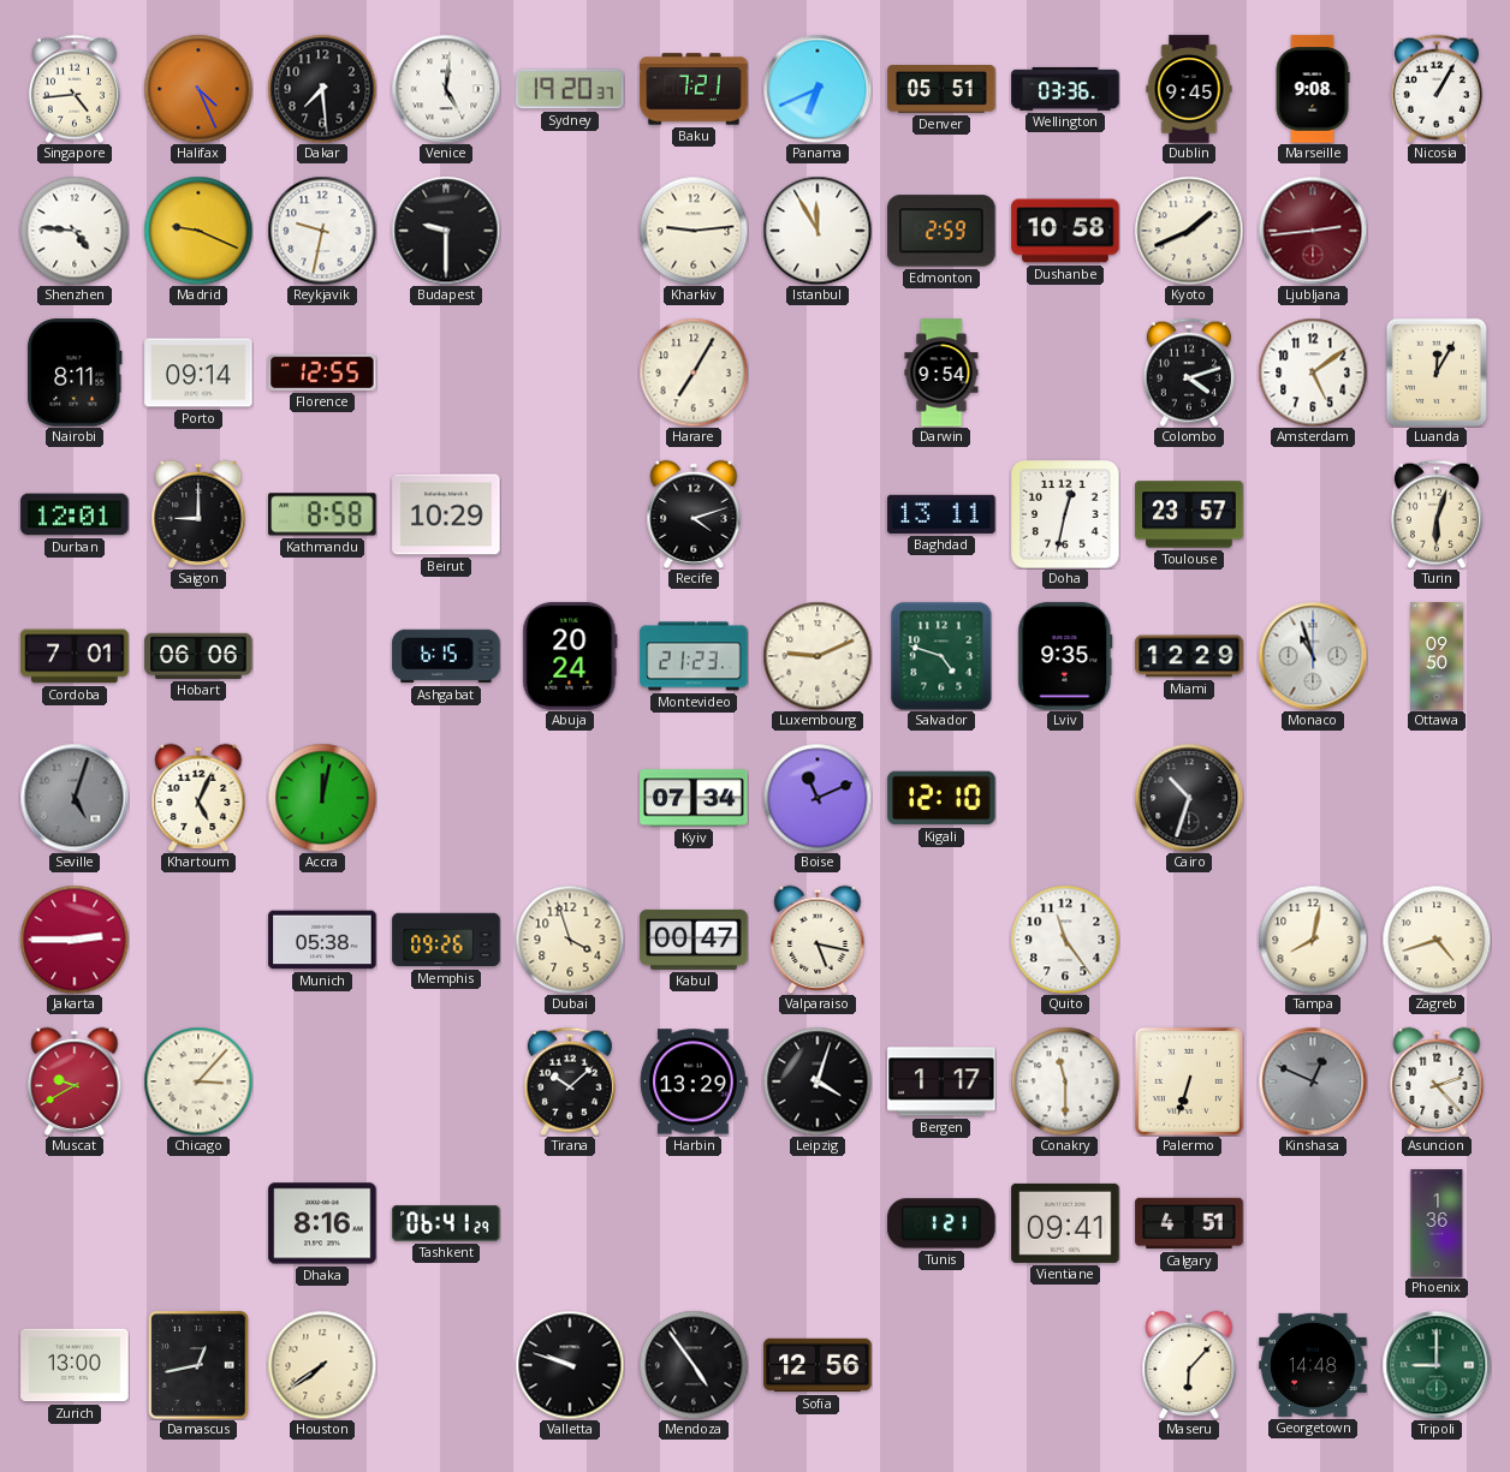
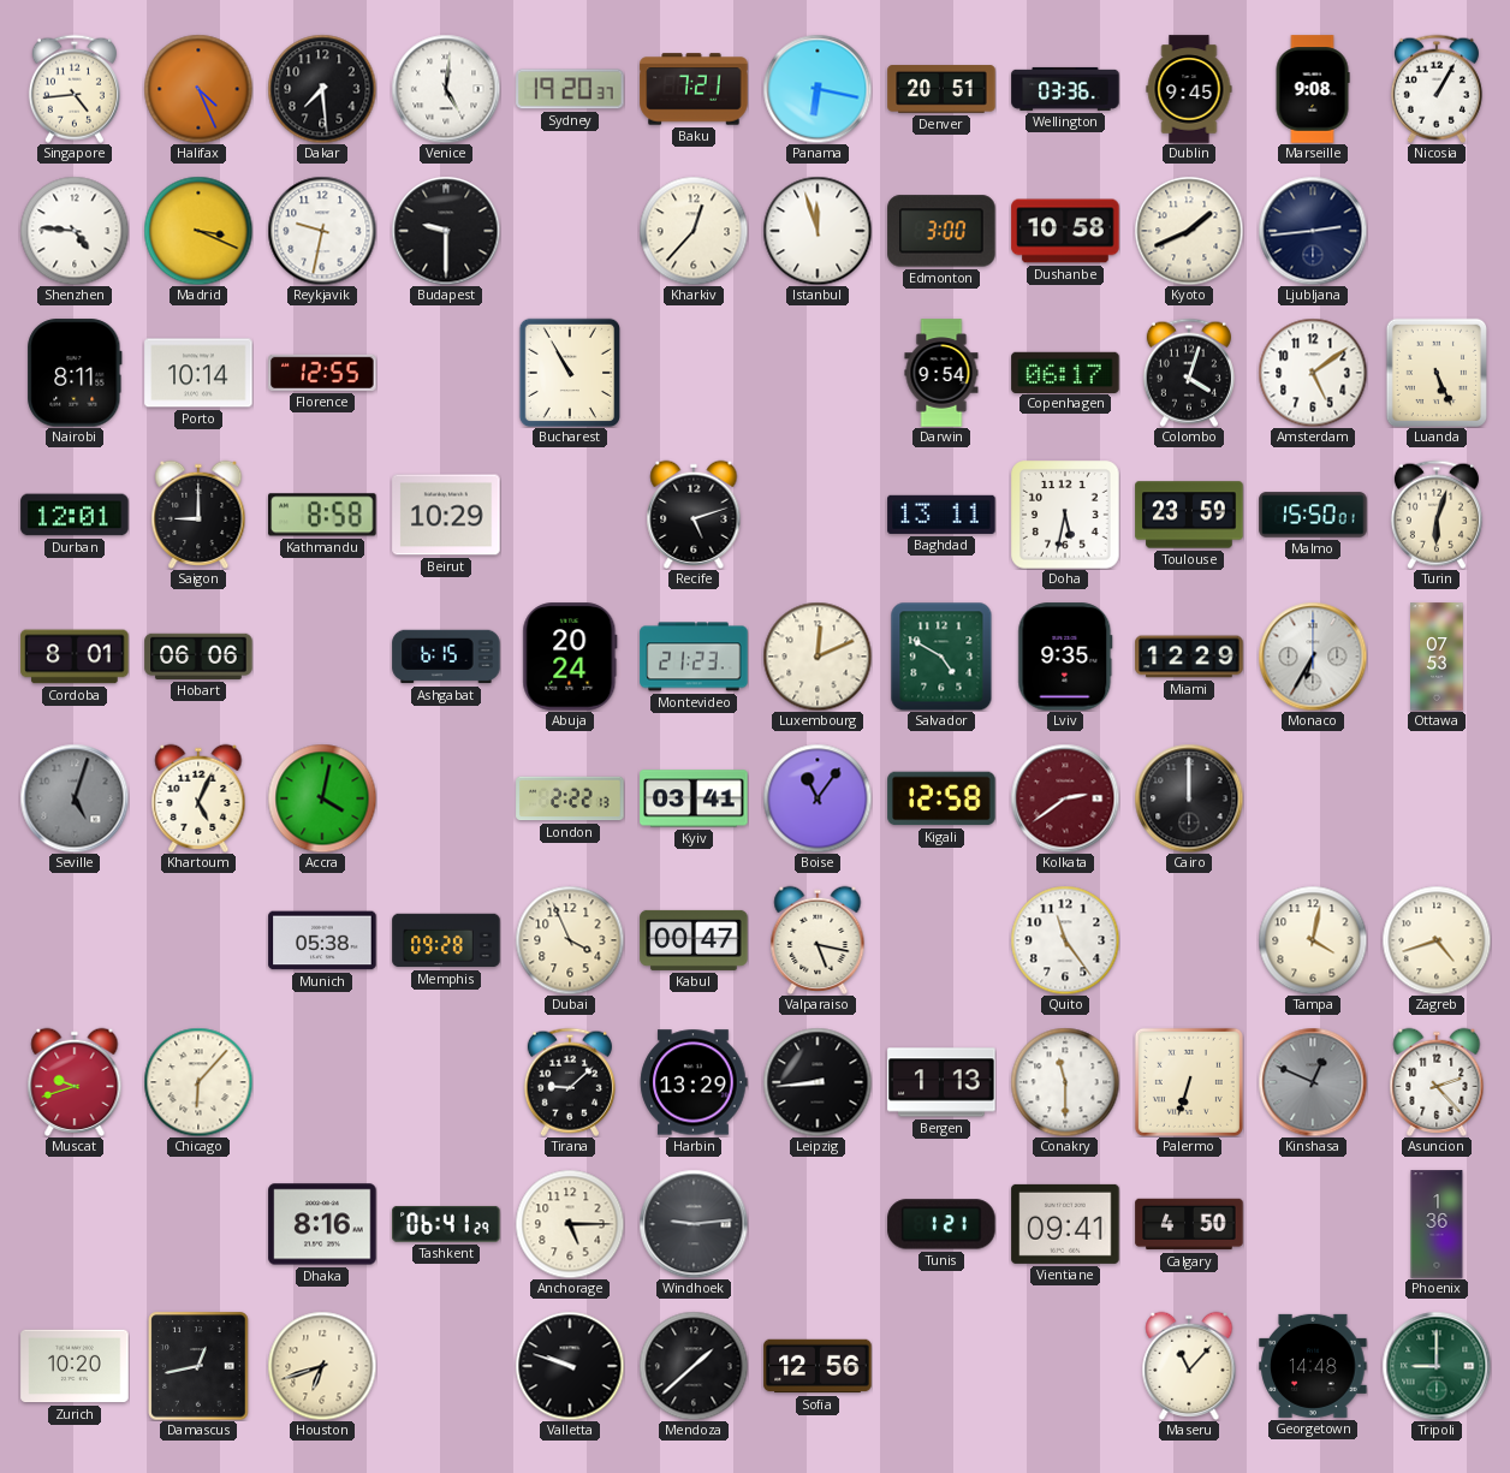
Panama: 6:41 -> 6:17 (818, 89)
Denver: 05:51 -> 20:51 (941, 89)
Madrid: 9:19 -> 3:19 (198, 231)
Kharkiv: 9:14 -> 12:37 (694, 231)
Istanbul: 11:55 -> 11:57 (818, 231)
Edmonton: 2:59 -> 3:00 (941, 231)
Ljubljana dial: burgundy -> navy (1313, 231)
Porto: 09:14 -> 10:14 (198, 373)
Bucharest: none -> 10:55 (569, 372)
Harare: 7:05 -> none (694, 373)
Copenhagen: none -> 06:17 (1065, 372)
Colombo: 4:12 -> 4:03 (1189, 373)
Luanda: 12:05 -> 5:26 (1435, 372)
Recife: 4:12 -> 5:12 (694, 515)
Doha: 12:32 -> 5:32 (1065, 515)
Toulouse: 23:57 -> 23:59 (1189, 515)
Malmo: none -> 15:50 (1313, 515)
Cordoba: 7:01 -> 8:01 (75, 657)
Luxembourg: 9:11 -> 12:11 (818, 657)
Salvador: 4:48 -> 4:50 (941, 657)
Monaco: 10:57 -> 6:35 (1313, 657)
Ottawa: 09:50 -> 07:53 (1437, 657)
Accra: 12:02 -> 4:02 (322, 798)
London: none -> 2:22 (570, 798)
Kyiv: 07:34 -> 03:41 (694, 798)
Boise: 11:11 -> 11:06 (818, 798)
Kigali: 12:10 -> 12:58 (941, 798)
Kolkata: none -> 2:39 (1065, 798)
Cairo: 10:33 -> 12:00 (1189, 798)
Jakarta: 2:45 -> none (75, 940)
Memphis: 09:26 -> 09:28 (446, 940)
Dubai: 3:57 -> 3:56 (570, 940)
Tampa: 8:02 -> 4:02 (1313, 940)
Muscat: 9:40 -> 9:42 (75, 1082)
Chicago: 3:07 -> 6:07 (198, 1082)
Tirana: 10:08 -> 9:08 (570, 1082)
Leipzig: 4:03 -> 8:44 (818, 1082)
Bergen: 1:17 -> 1:13 (941, 1082)
Anchorage: none -> 5:15 (570, 1224)
Windhoek: none -> 9:14 (694, 1224)
Calgary: 4:51 -> 4:50 (1189, 1224)
Zurich: 13:00 -> 10:20 (75, 1366)
Houston: 7:39 -> 6:42 (322, 1366)
Mendoza: 4:54 -> 1:38 (694, 1366)
Maseru: 6:07 -> 11:07 (1189, 1366)
